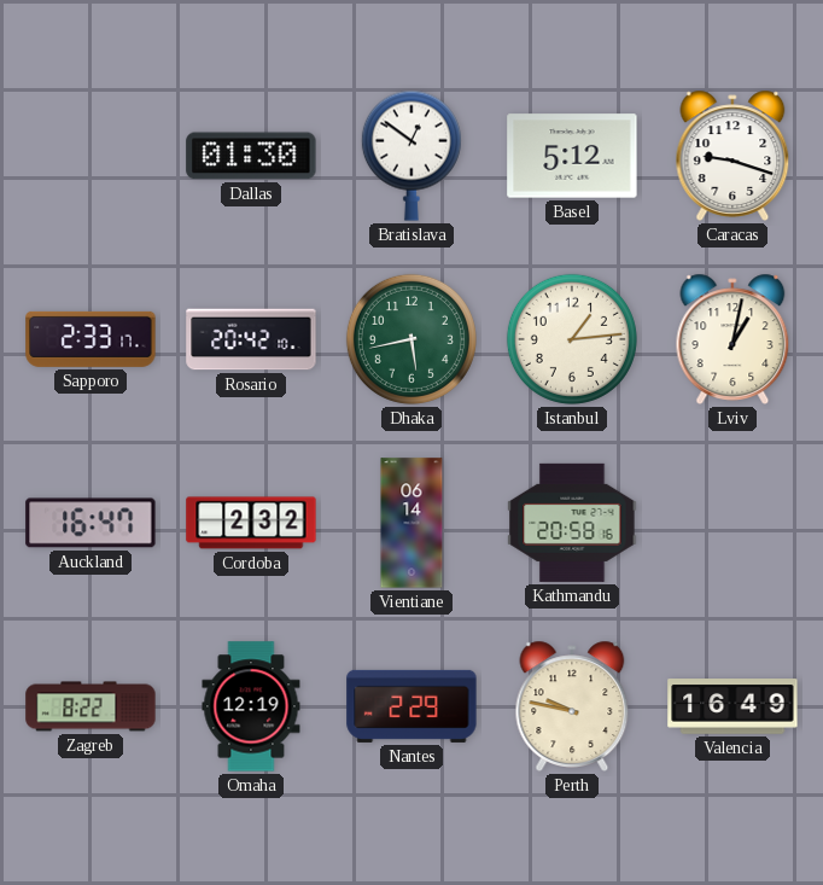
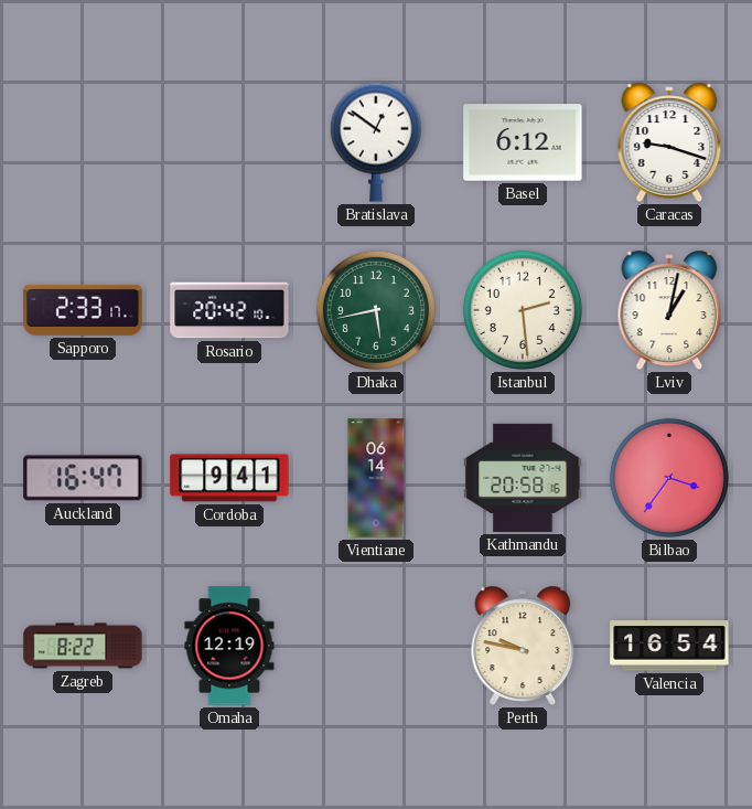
Dallas: 01:30 -> none (251, 156)
Basel: 5:12 -> 6:12 (523, 142)
Istanbul: 1:14 -> 2:29 (523, 310)
Cordoba: 2:32 -> 9:41 (229, 478)
Bilbao: none -> 3:36 (669, 478)
Nantes: 2:29 -> none (411, 706)
Valencia: 16:49 -> 16:54 (669, 646)
